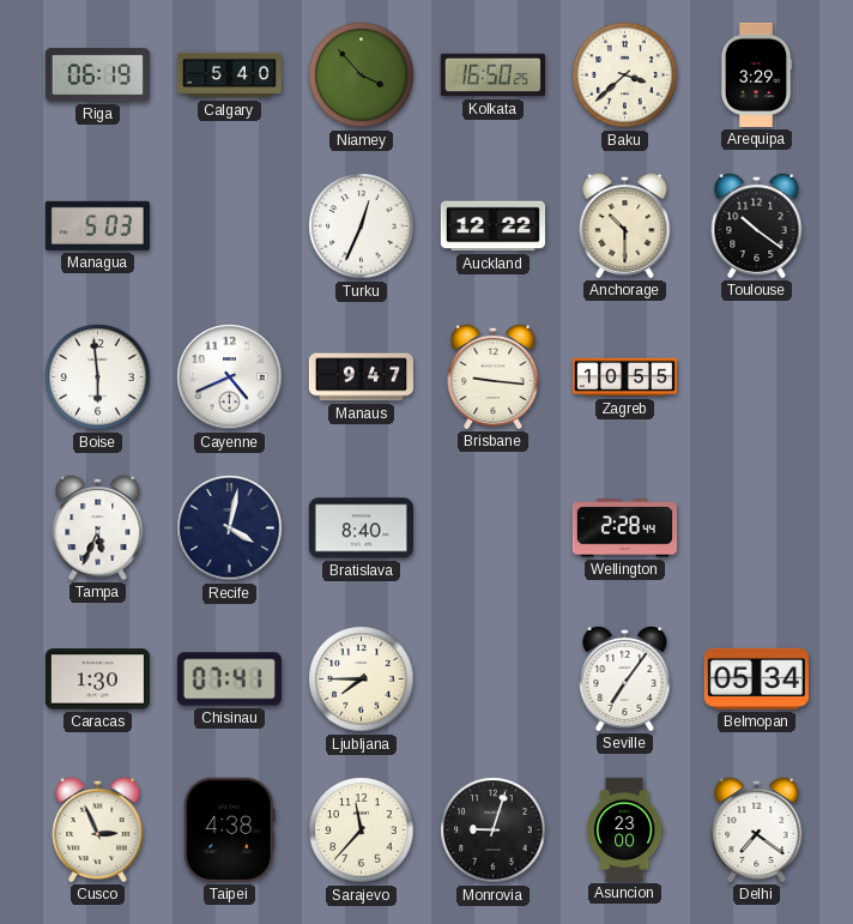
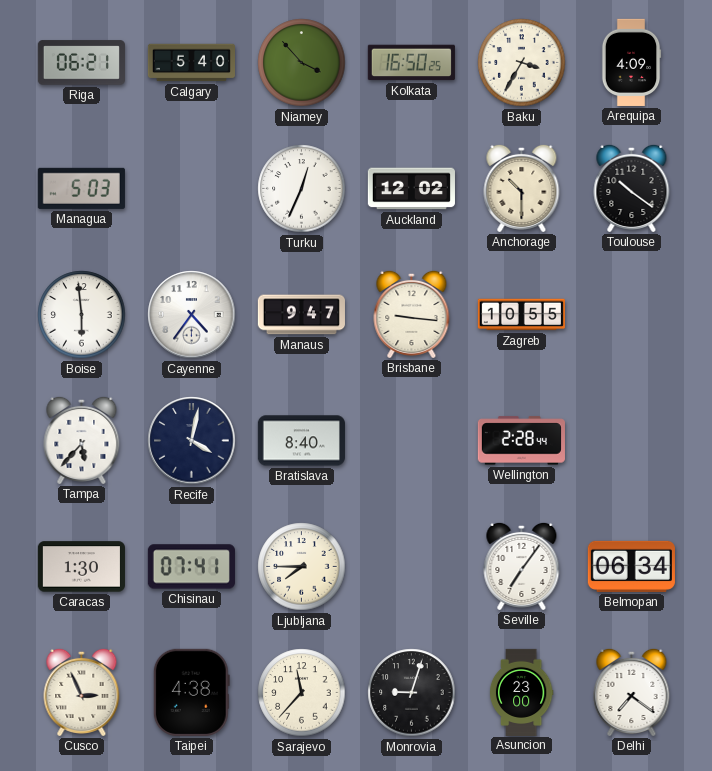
Riga: 06:19 -> 06:21 (81, 63)
Baku: 3:38 -> 3:35 (522, 63)
Arequipa: 3:29 -> 4:09 (631, 62)
Auckland: 12:22 -> 12:02 (411, 189)
Cayenne: 4:41 -> 4:36 (192, 315)
Tampa: 5:34 -> 5:37 (82, 440)
Belmopan: 05:34 -> 06:34 (631, 566)
